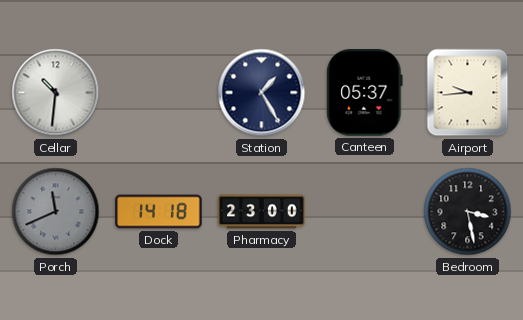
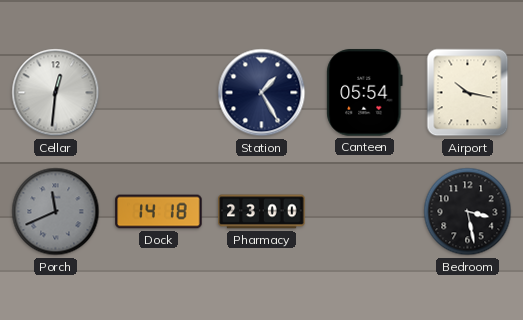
Cellar: 10:31 -> 12:31 (56, 93)
Canteen: 05:37 -> 05:54 (365, 93)
Airport: 9:44 -> 10:17 (468, 93)
